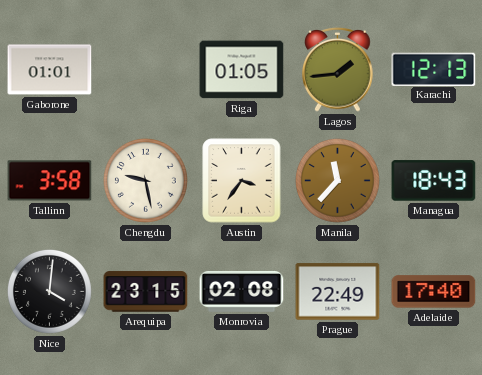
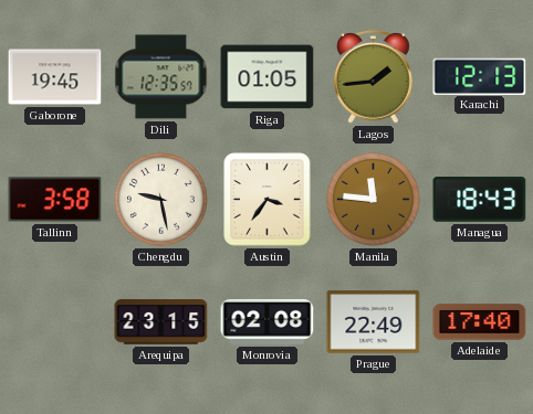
Gaborone: 01:01 -> 19:45 (55, 77)
Dili: none -> 12:35 (161, 77)
Manila: 11:37 -> 11:46 (373, 199)
Nice: 4:01 -> none (49, 291)
